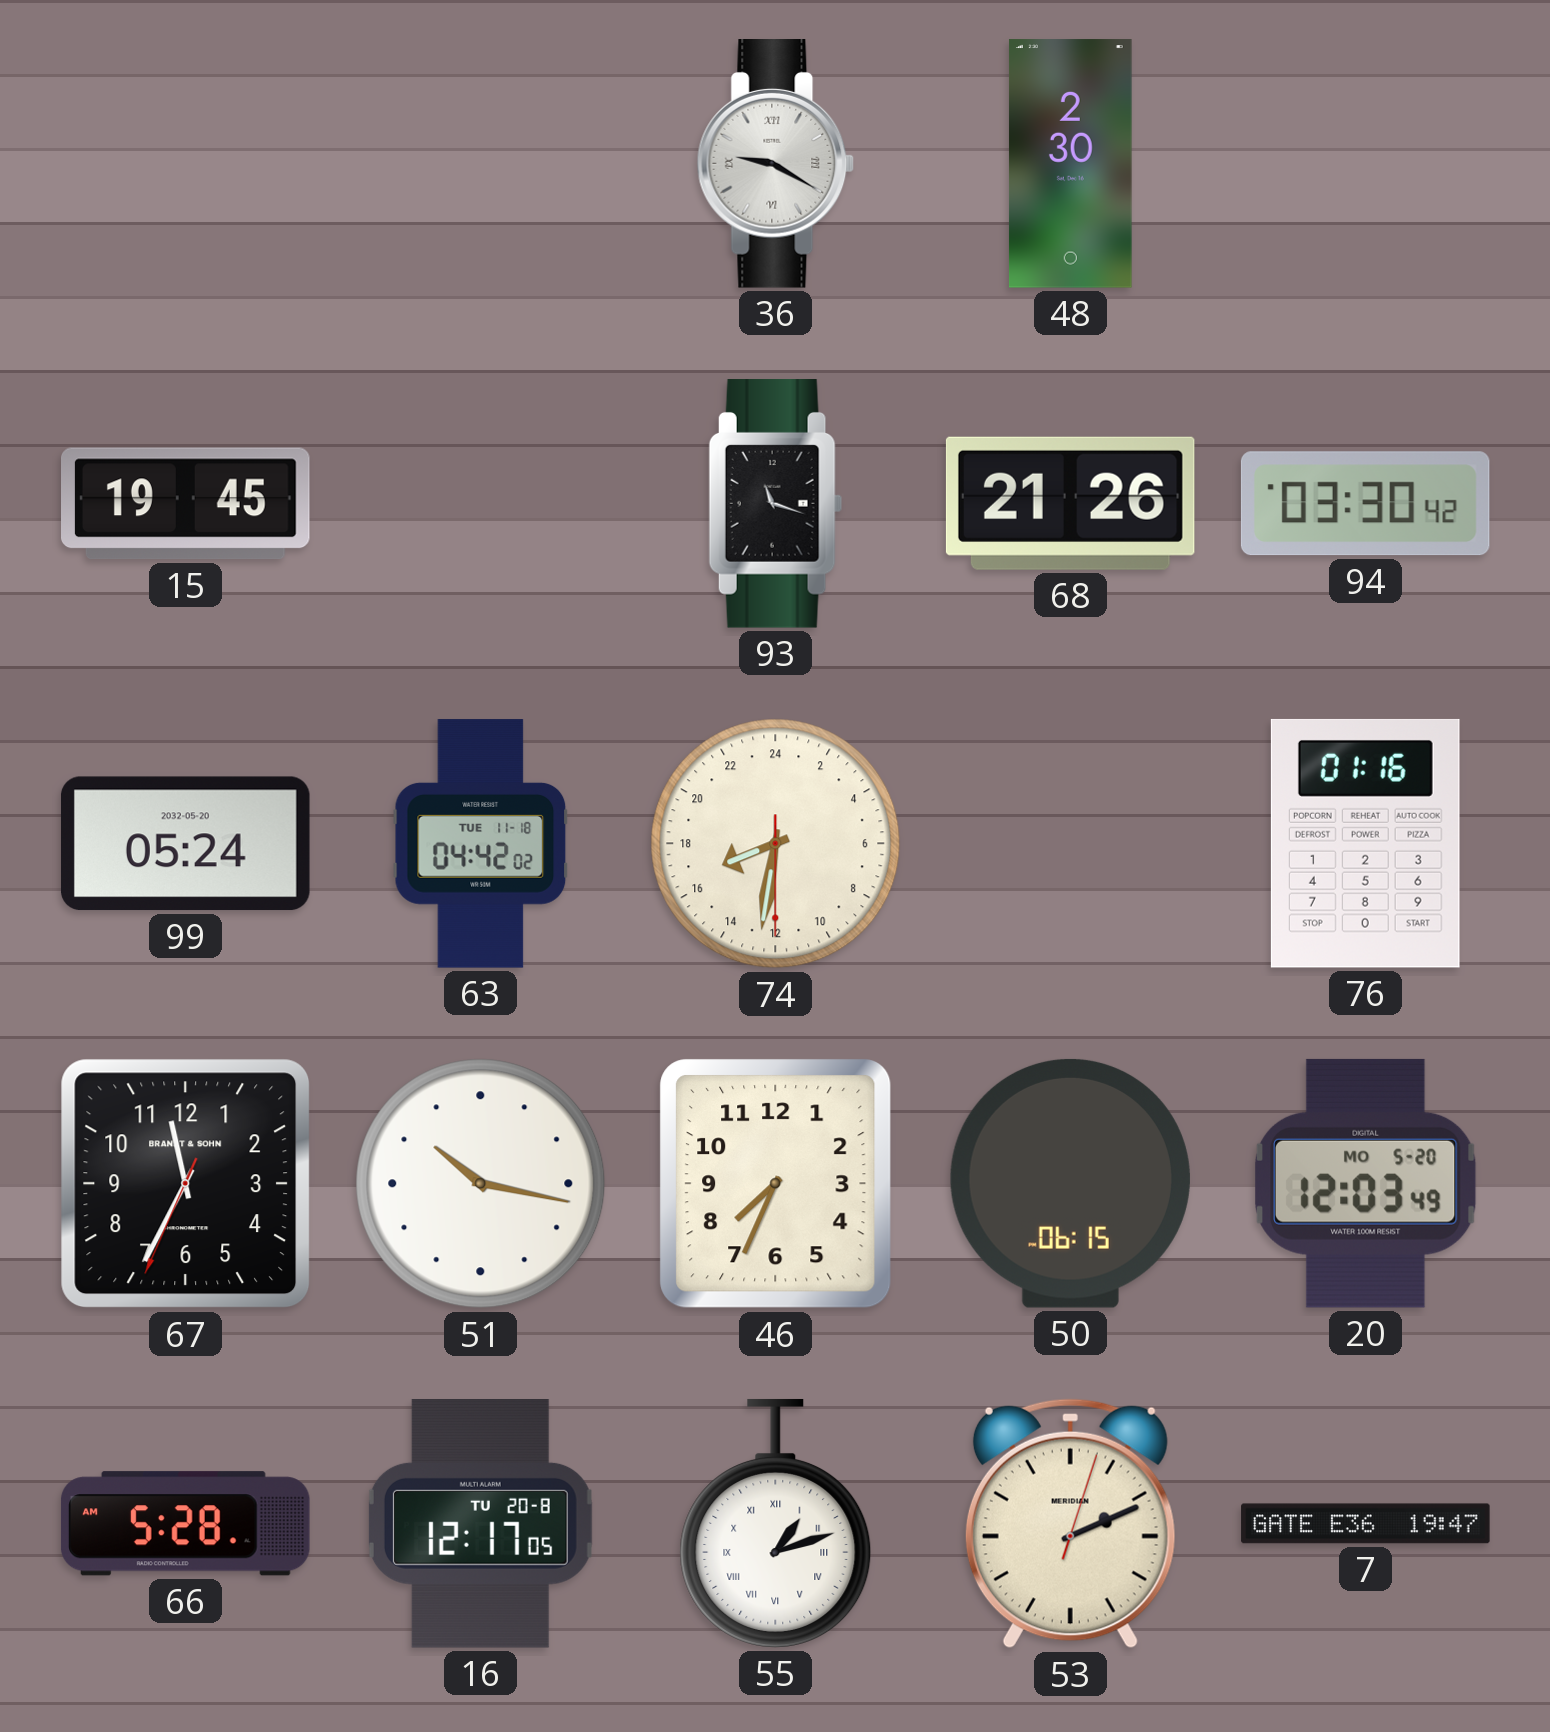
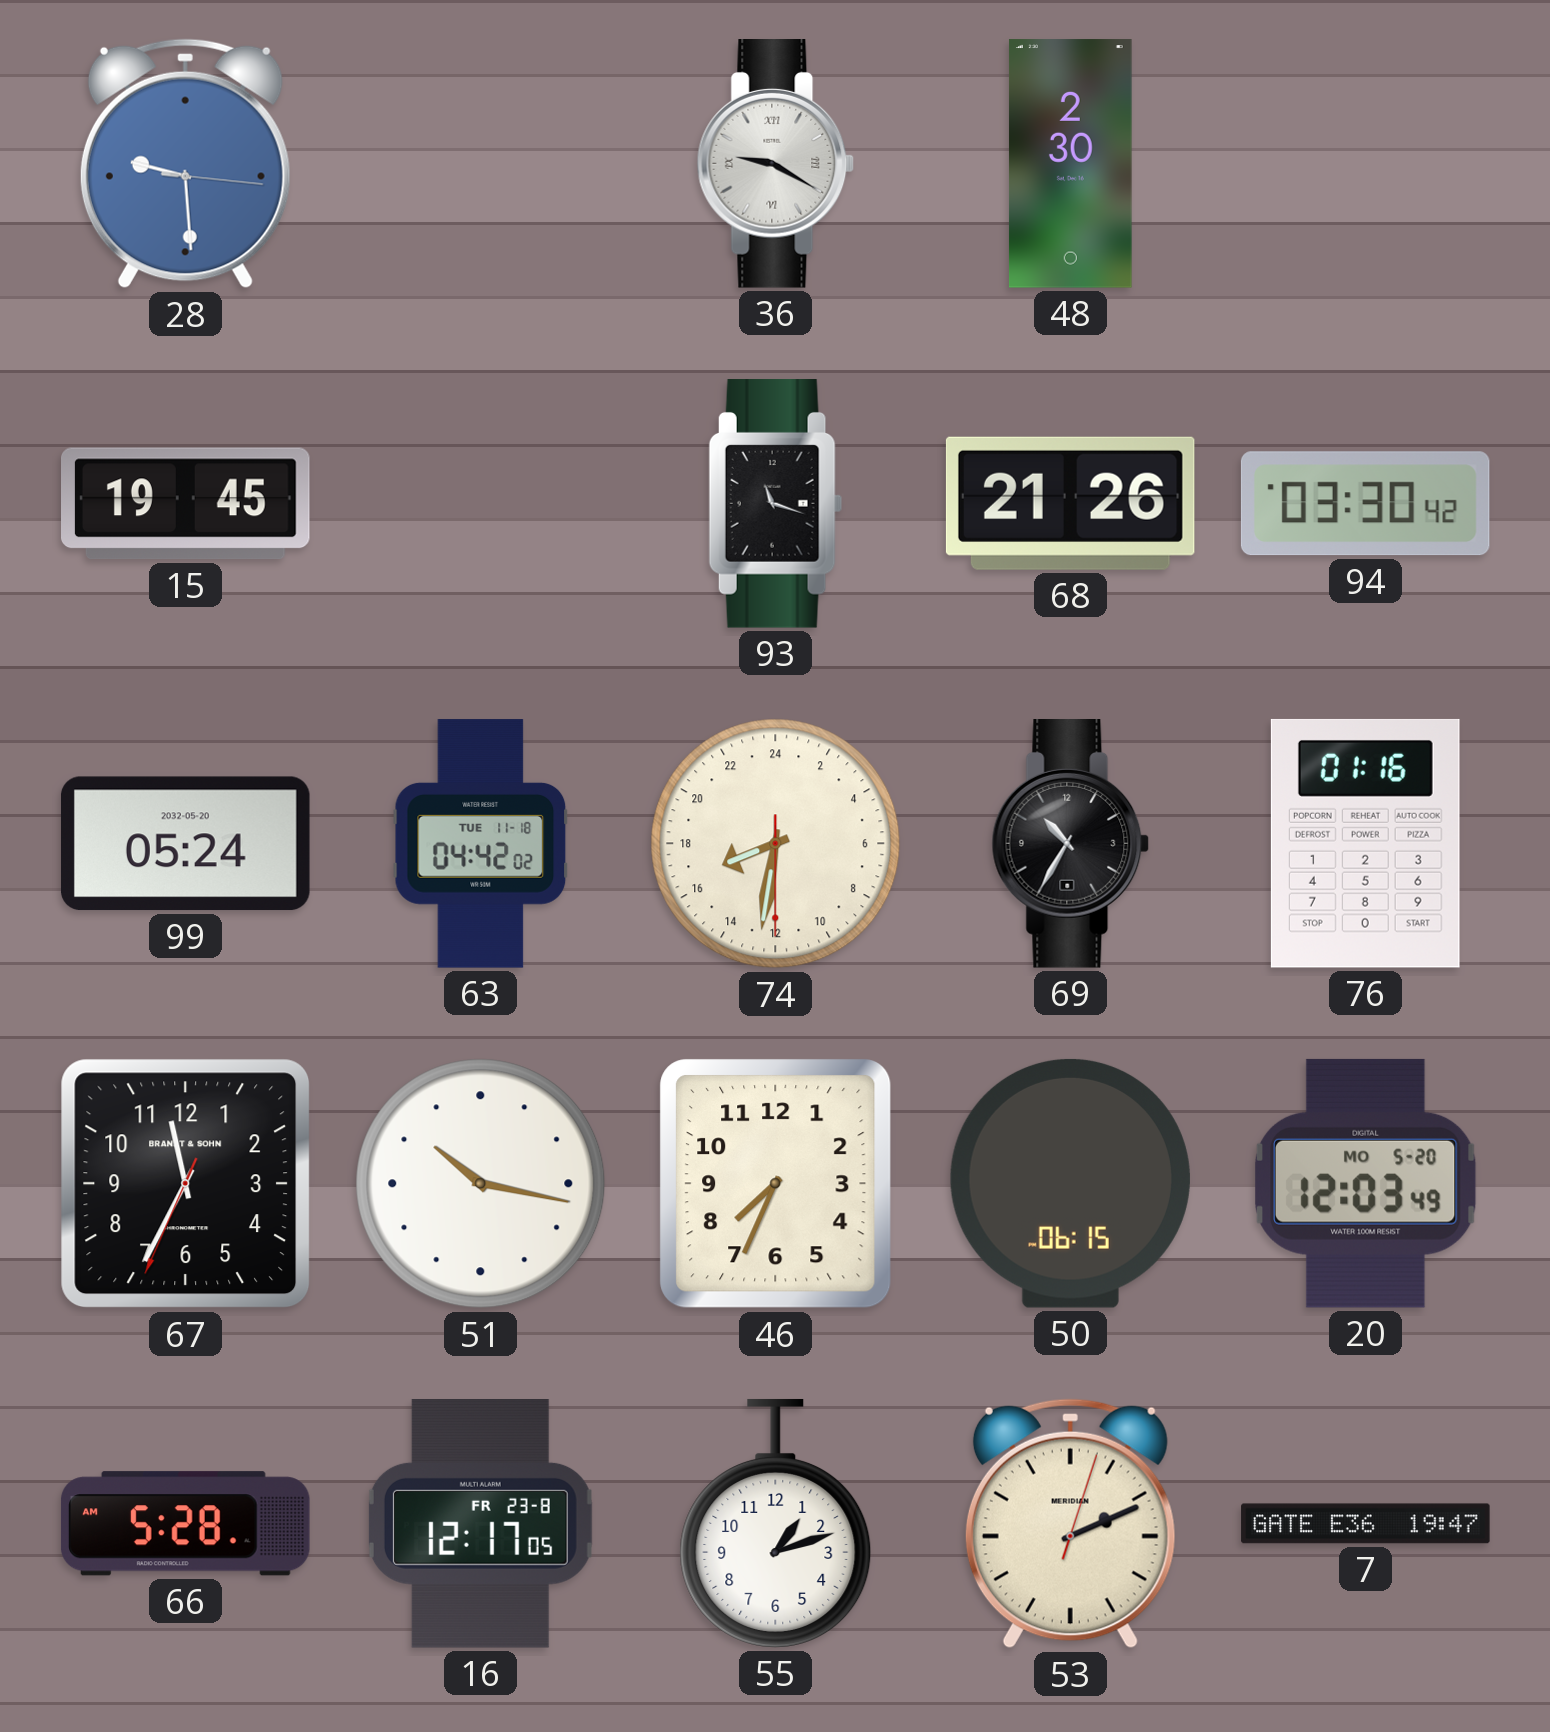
28: none -> 9:29 (185, 164)
69: none -> 10:35 (1071, 844)
16 date: TU 20-8 -> FR 23-8 (480, 1524)
55 numerals: Roman -> Arabic (776, 1523)
